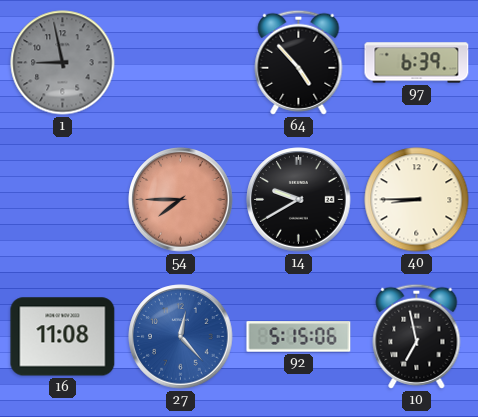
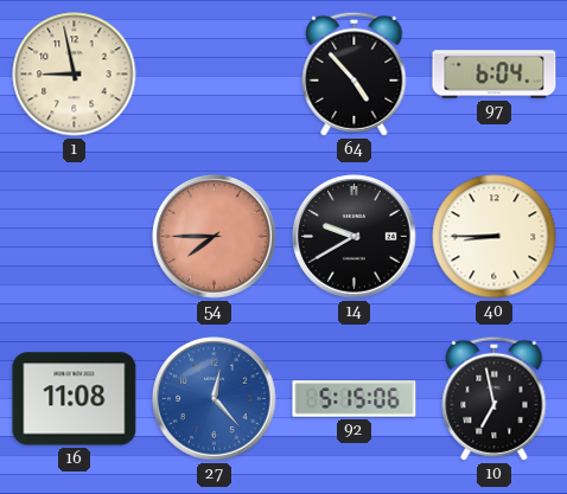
1 dial: grey -> cream (75, 75)
97: 6:39 -> 6:04 (495, 75)
